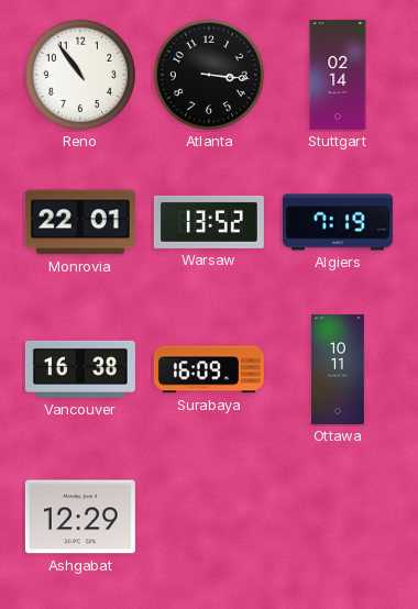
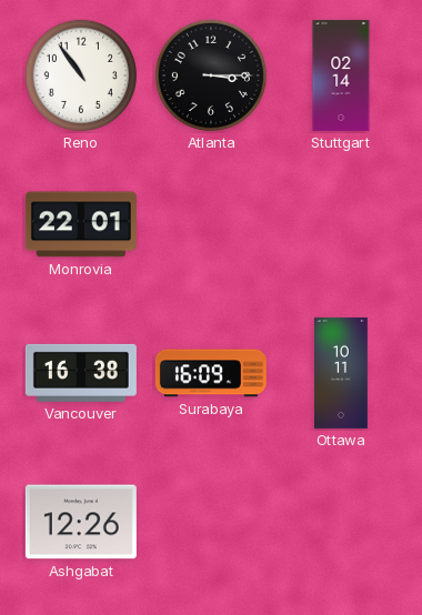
Atlanta: 3:16 -> 3:15 (211, 75)
Warsaw: 13:52 -> none (209, 222)
Algiers: 7:19 -> none (338, 222)
Ashgabat: 12:29 -> 12:26 (81, 522)
